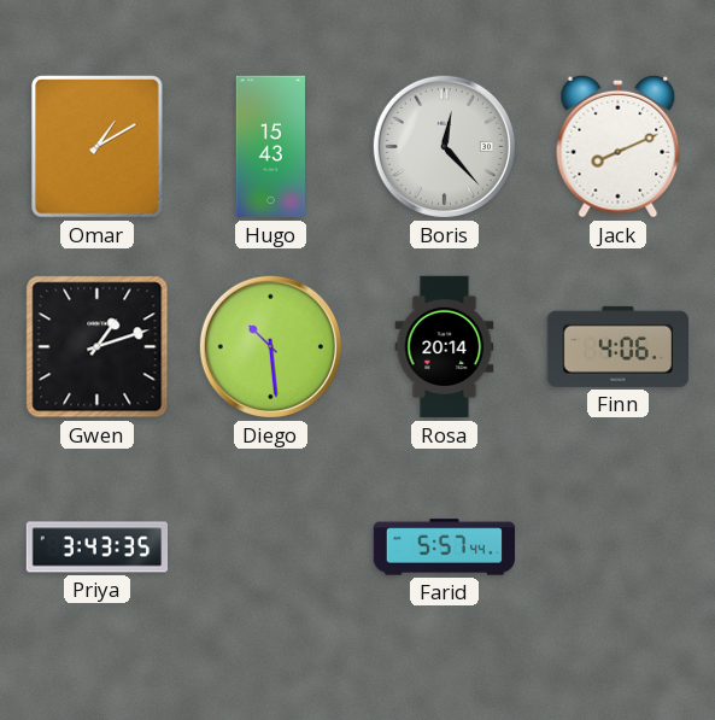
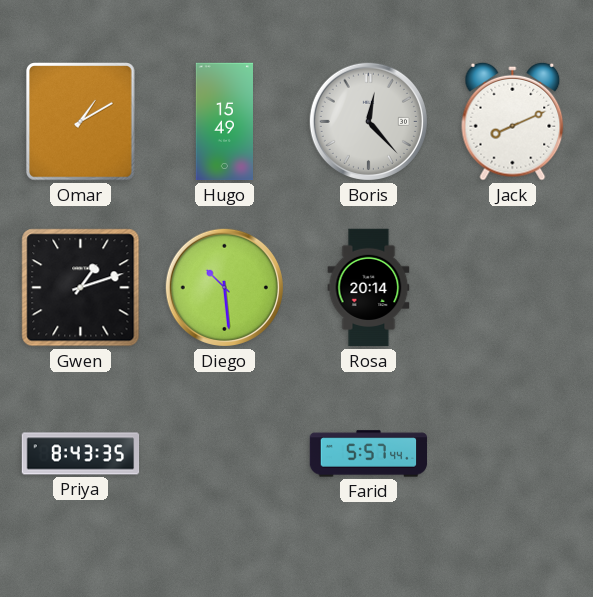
Hugo: 15:43 -> 15:49 (224, 122)
Finn: 4:06 -> none (619, 346)
Priya: 3:43 -> 8:43 (81, 454)
